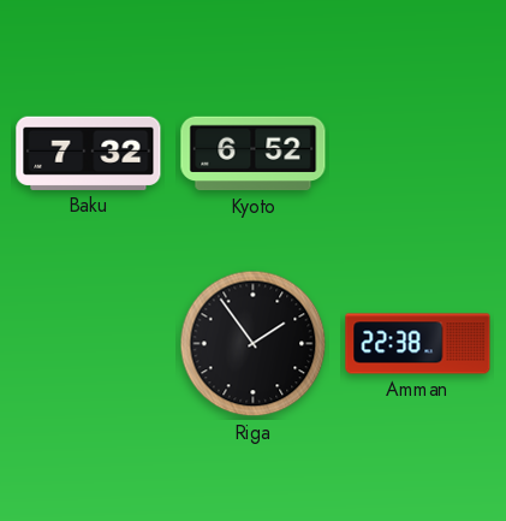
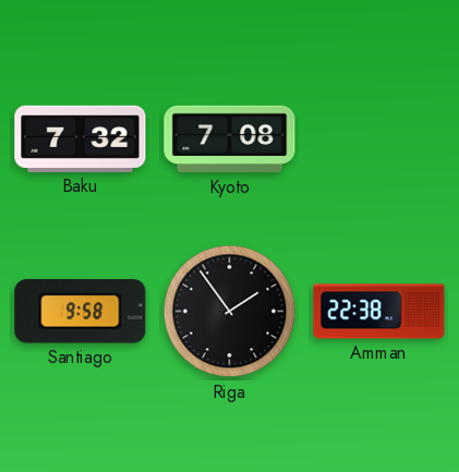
Kyoto: 6:52 -> 7:08 (230, 140)
Santiago: none -> 9:58 (81, 312)
